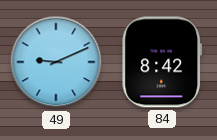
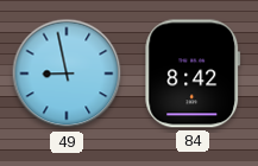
49: 9:11 -> 8:58 (67, 74)
